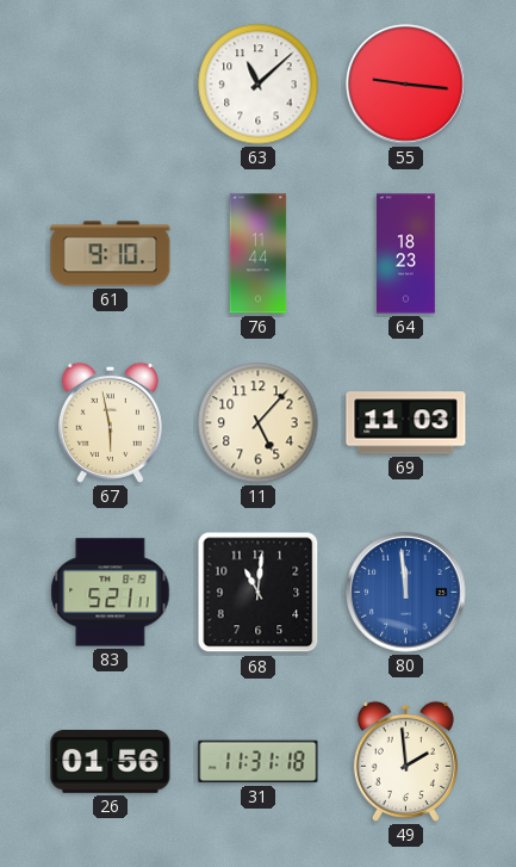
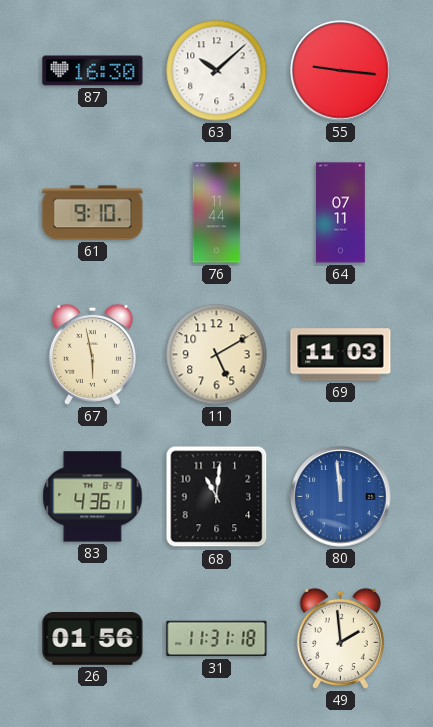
87: none -> 16:30 (93, 71)
63: 11:08 -> 10:08 (217, 71)
64: 18:23 -> 07:11 (341, 213)
11: 5:07 -> 5:10 (217, 355)
83: 5:21 -> 4:36 (93, 497)
